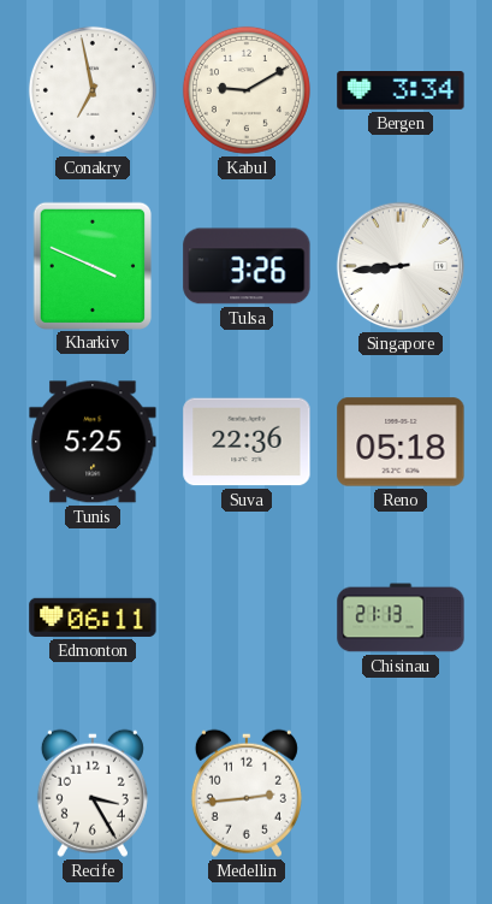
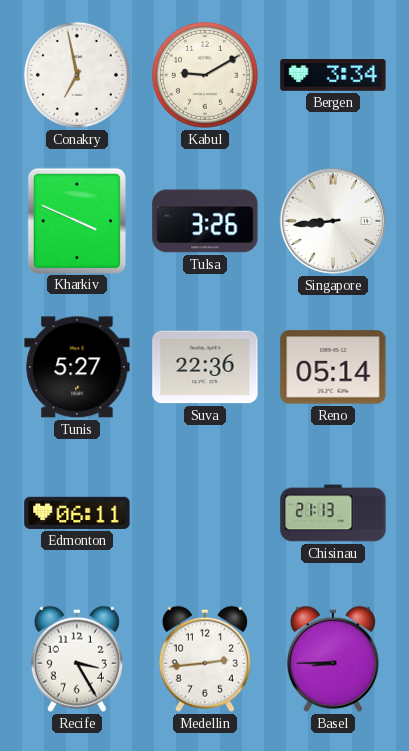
Tunis: 5:25 -> 5:27 (77, 367)
Reno: 05:18 -> 05:14 (333, 367)
Basel: none -> 8:45 (333, 659)
